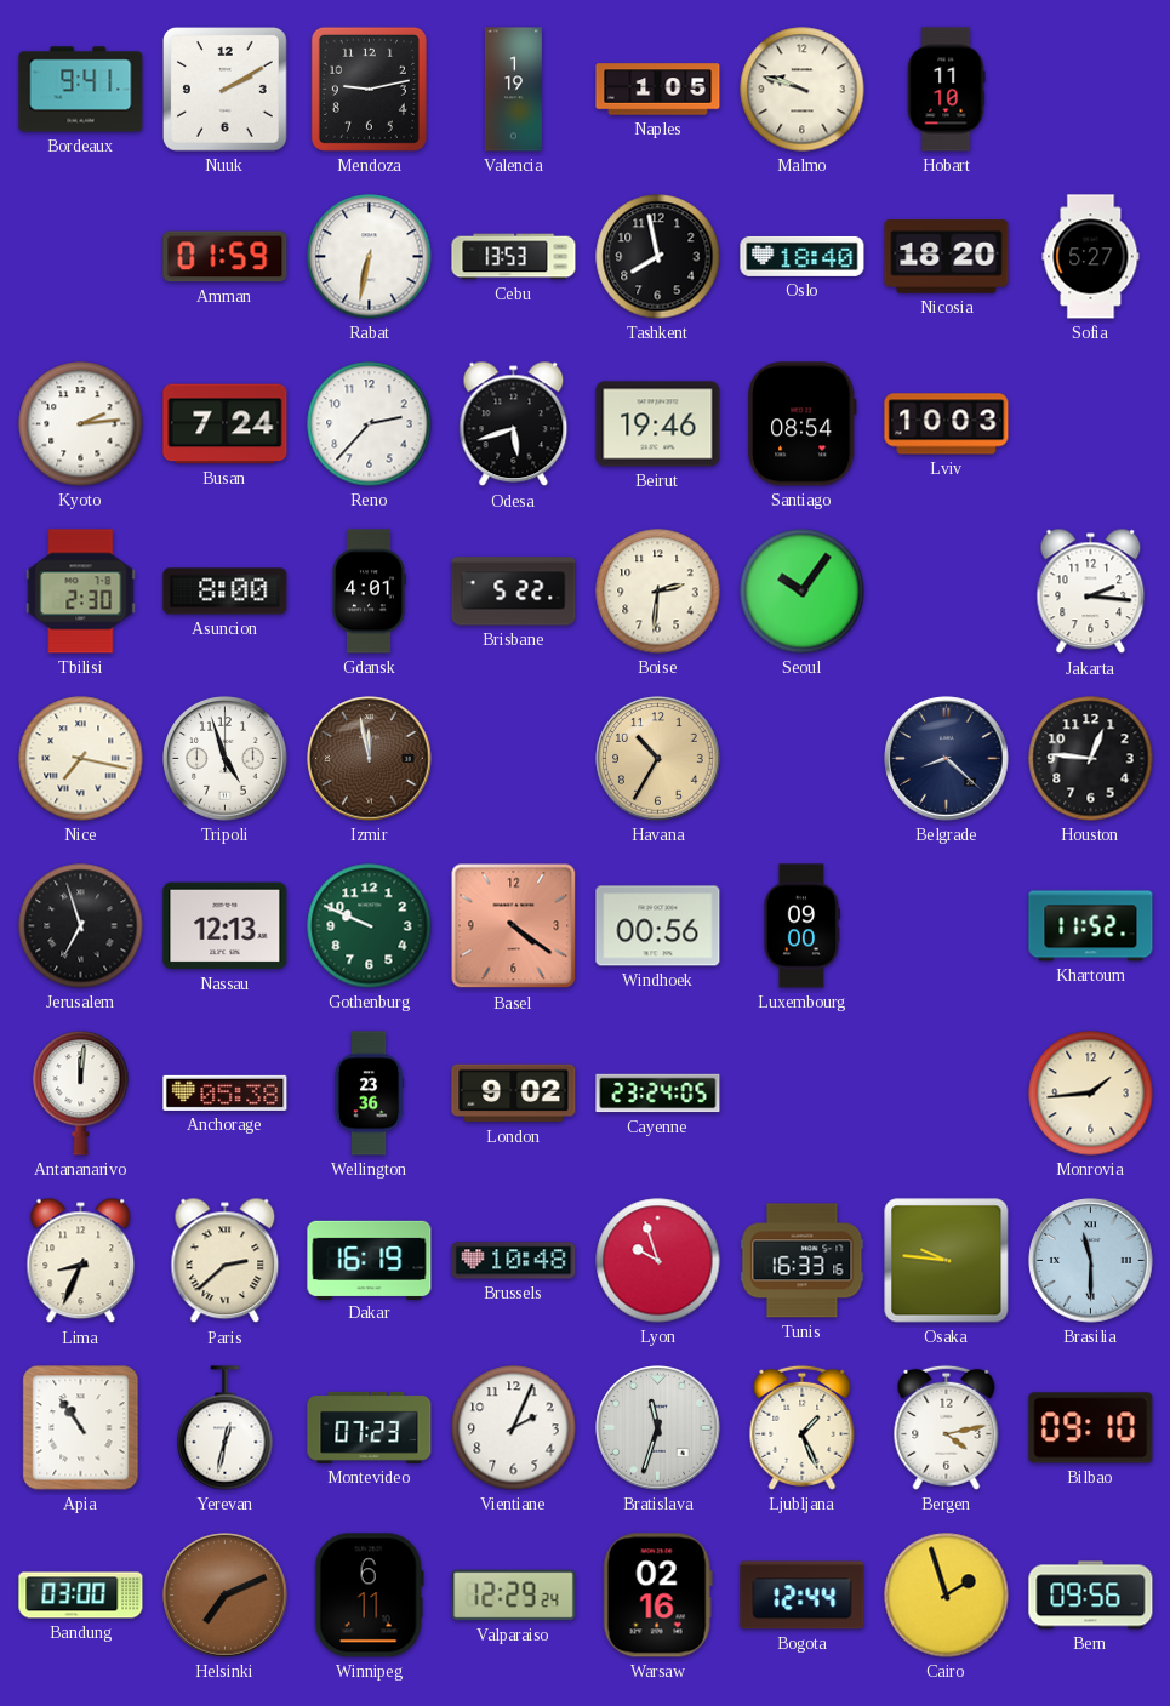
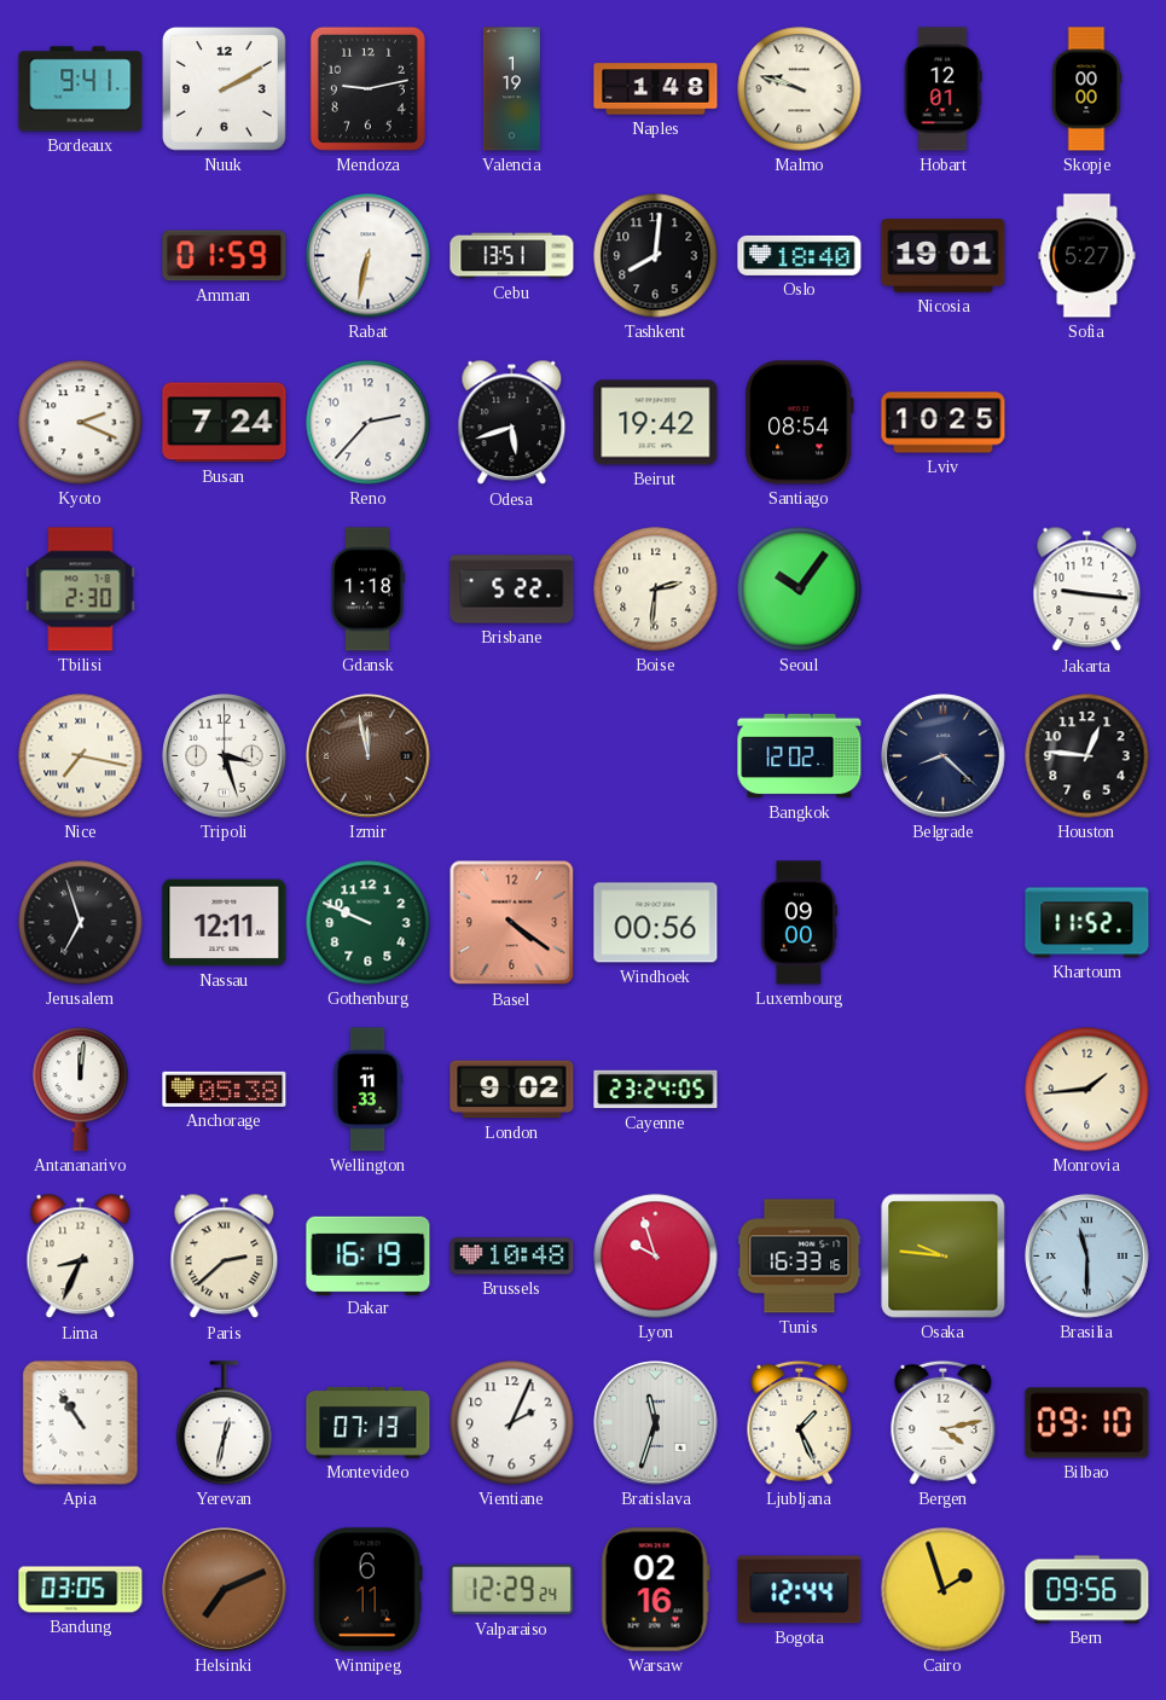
Naples: 1:05 -> 1:48 (656, 89)
Hobart: 11:10 -> 12:01 (942, 89)
Skopje: none -> 00:00 (1086, 89)
Cebu: 13:53 -> 13:51 (512, 256)
Tashkent: 7:58 -> 8:01 (656, 256)
Nicosia: 18:20 -> 19:01 (944, 256)
Kyoto: 2:14 -> 2:19 (81, 423)
Beirut: 19:46 -> 19:42 (656, 423)
Lviv: 10:03 -> 10:25 (944, 423)
Asuncion: 8:00 -> none (226, 592)
Gdansk: 4:01 -> 1:18 (367, 590)
Jakarta: 2:16 -> 9:16 (1087, 590)
Tripoli: 4:57 -> 3:27 (225, 756)
Havana: 10:35 -> none (658, 759)
Bangkok: none -> 12:02 (800, 756)
Nassau: 12:13 -> 12:11 (225, 923)
Wellington: 23:36 -> 11:33 (367, 1090)
Montevideo: 07:23 -> 07:13 (369, 1422)
Bandung: 03:00 -> 03:05 (81, 1590)
